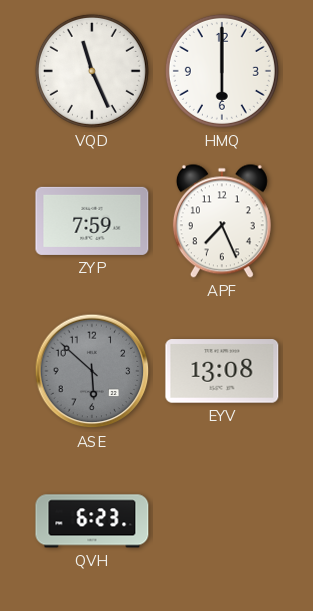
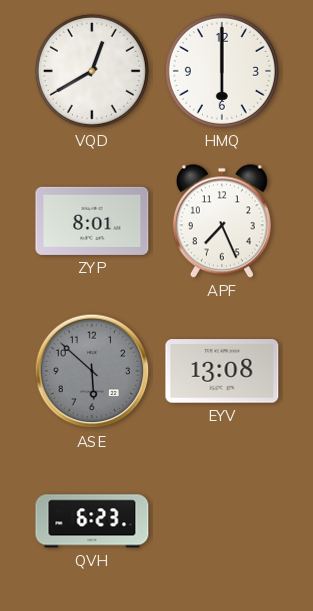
VQD: 11:26 -> 12:40 (92, 71)
ZYP: 7:59 -> 8:01 (92, 221)
